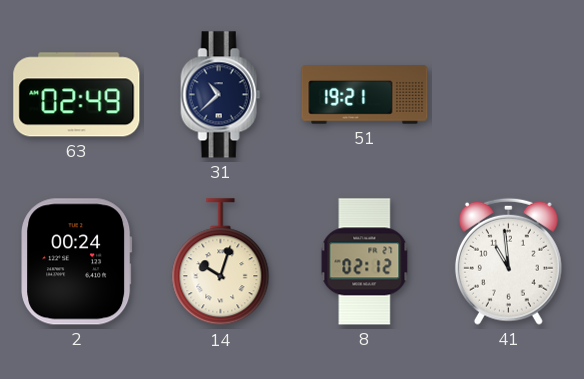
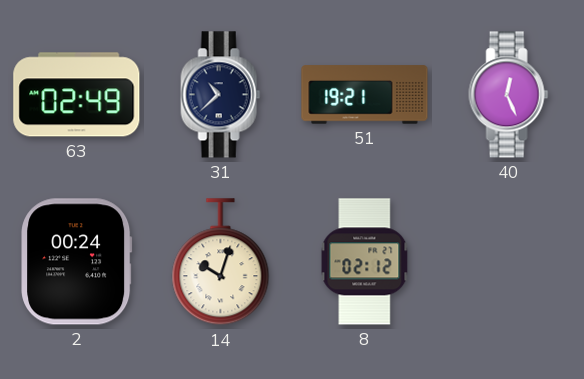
40: none -> 12:26 (509, 95)
41: 10:59 -> none (508, 261)
